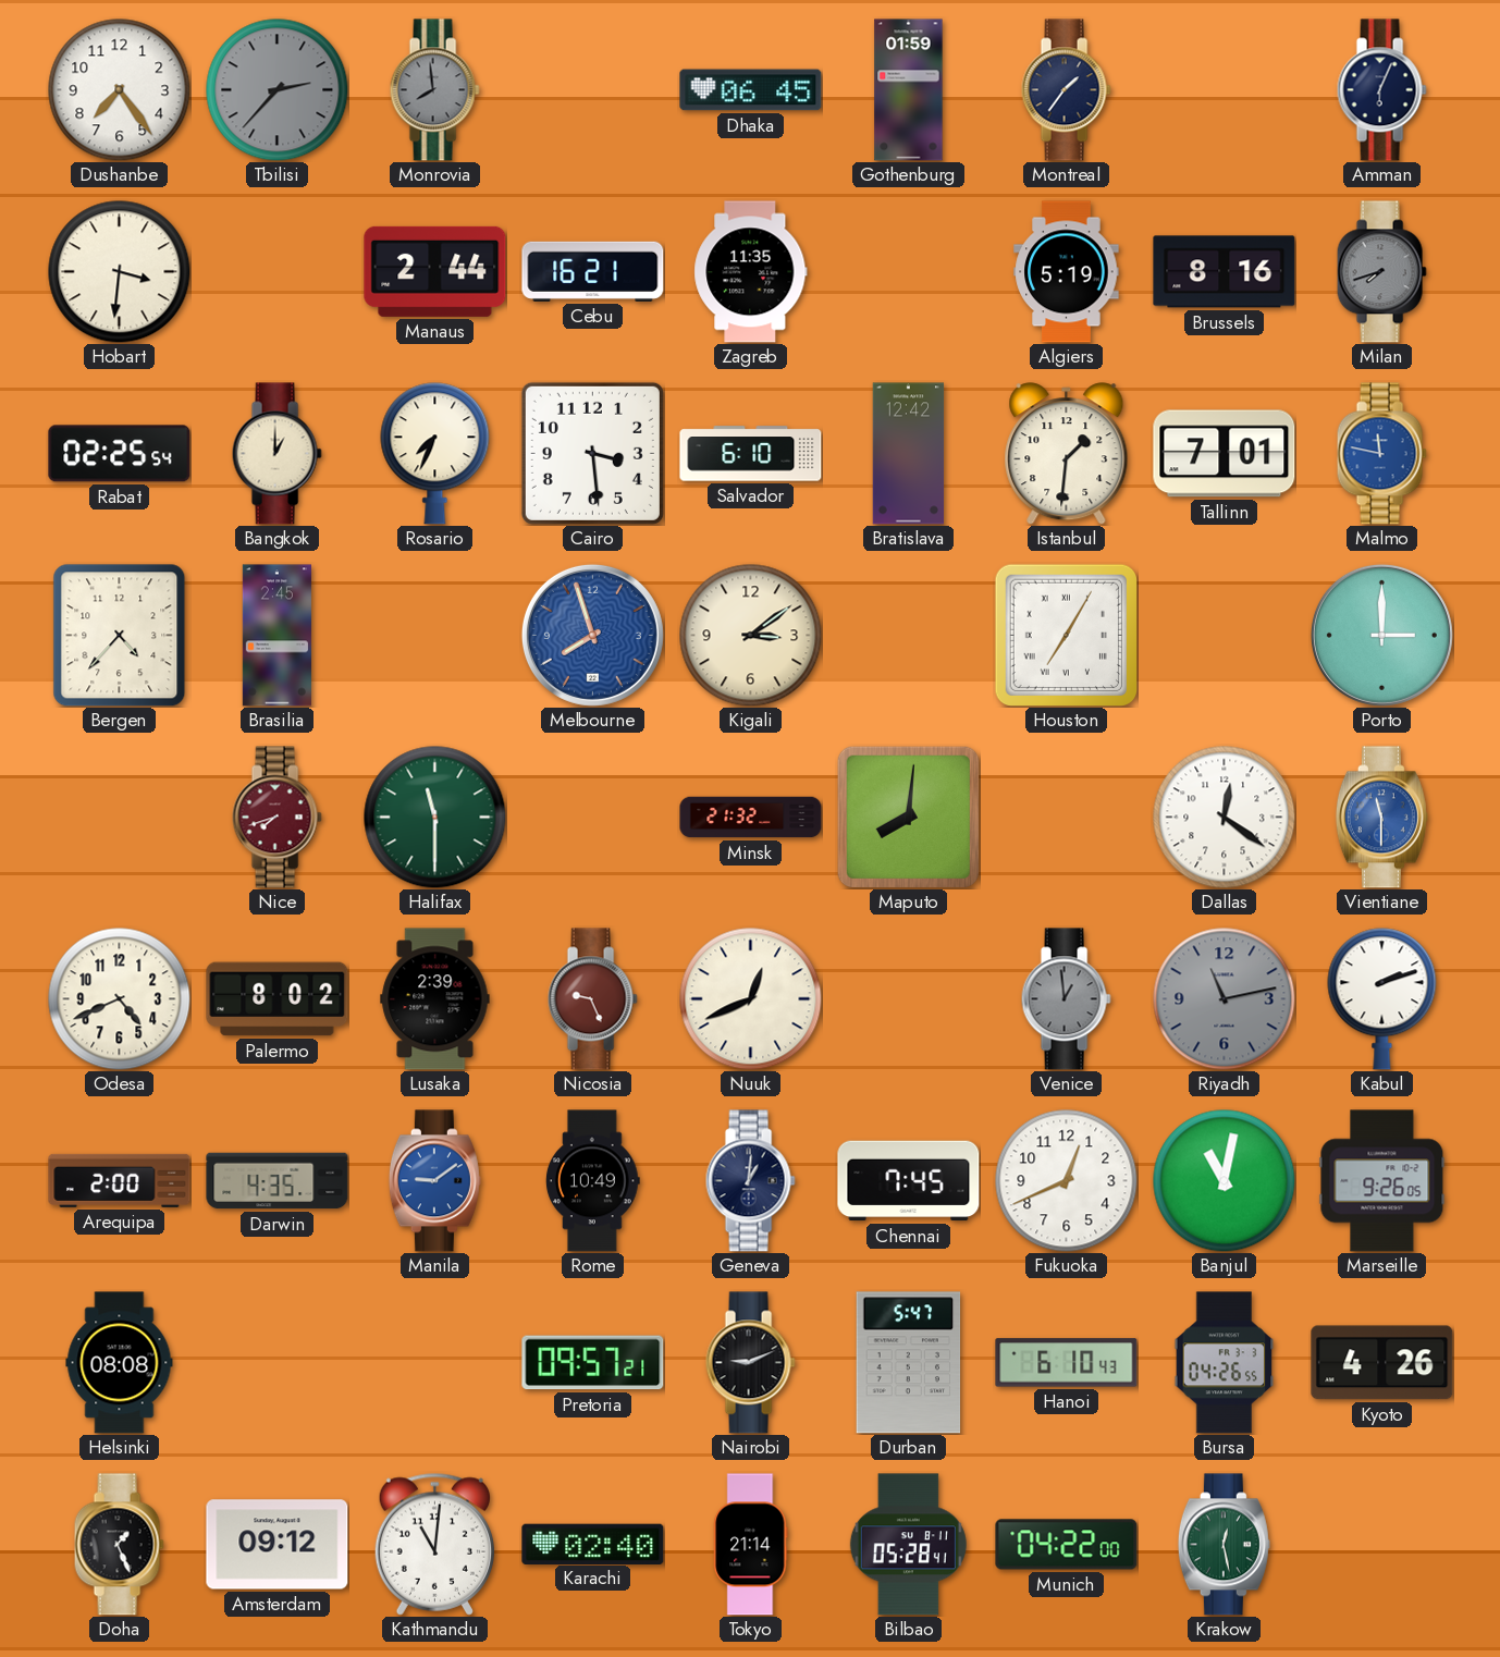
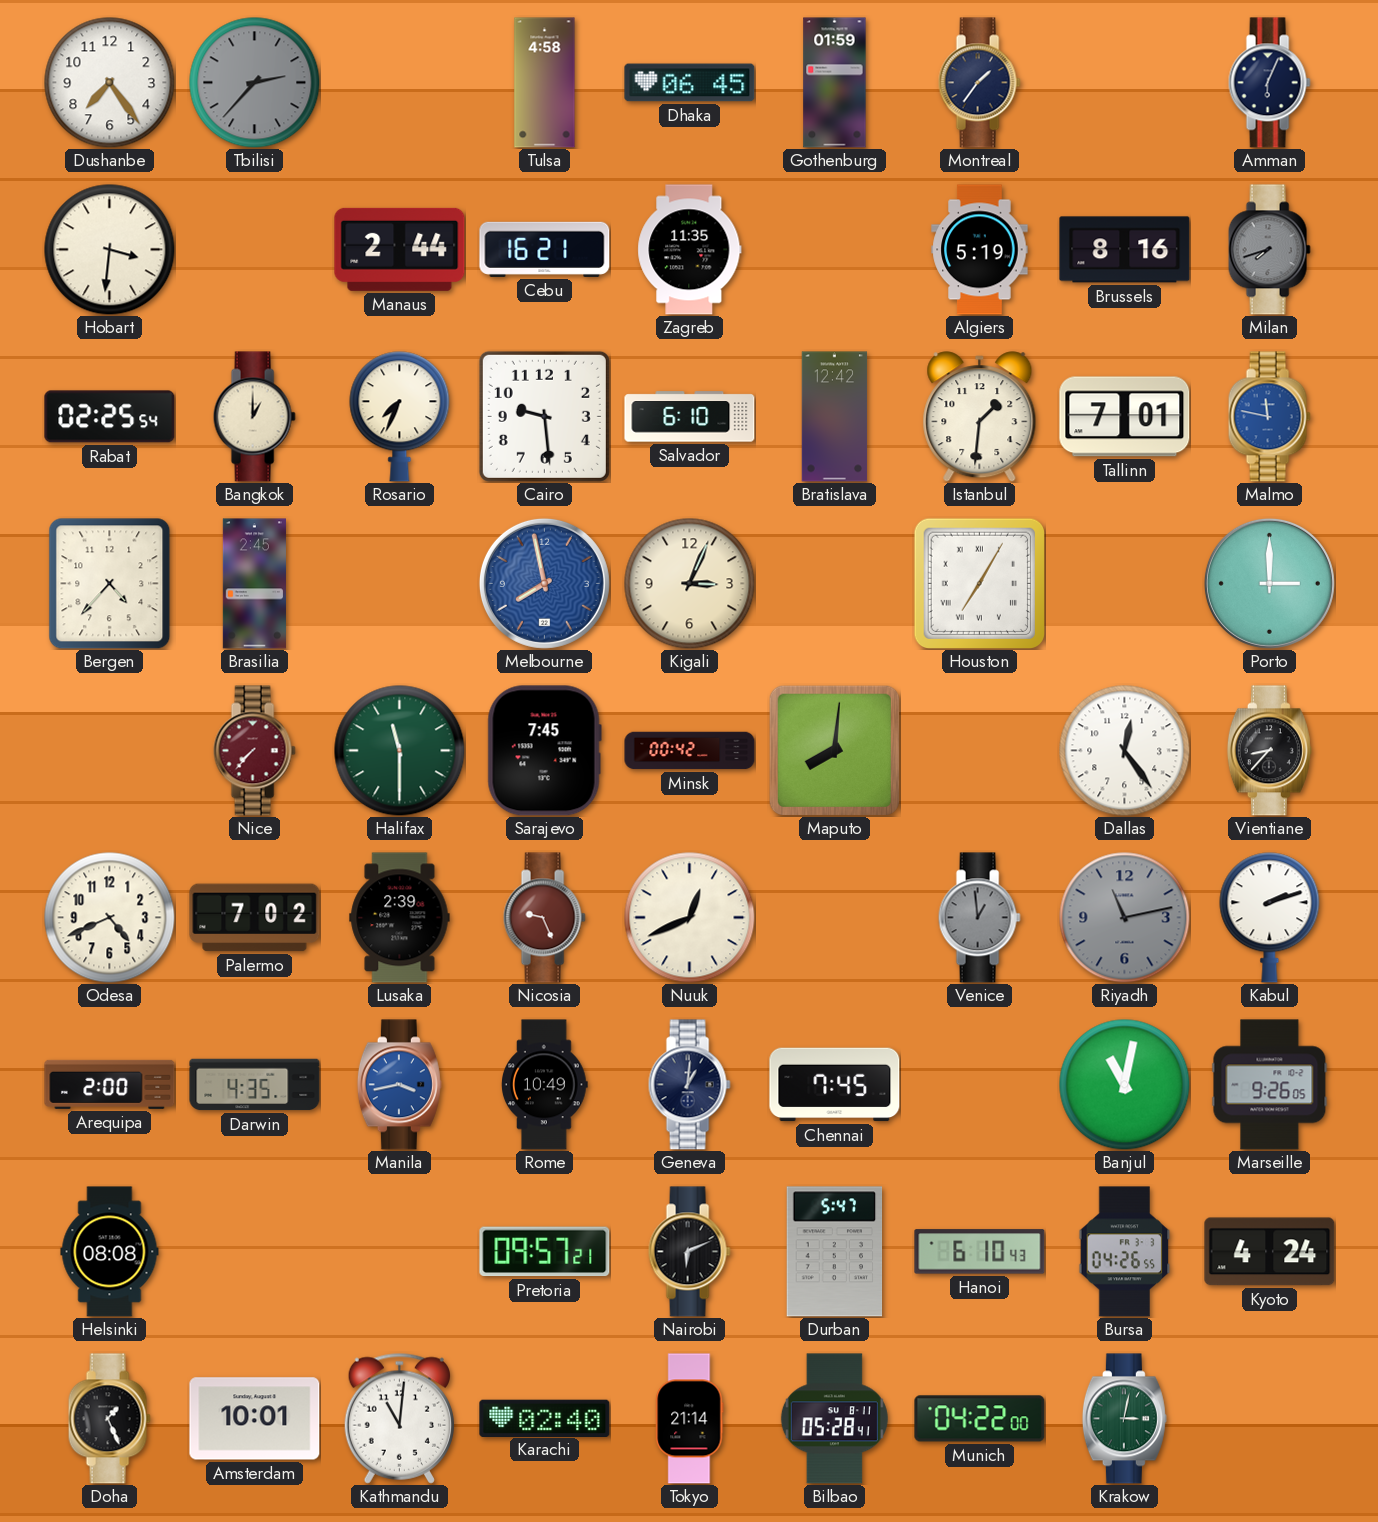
Monrovia: 7:59 -> none (434, 90)
Tulsa: none -> 4:58 (545, 83)
Cairo: 3:29 -> 9:29 (544, 416)
Melbourne: 7:57 -> 7:58 (544, 583)
Kigali: 3:09 -> 3:04 (690, 584)
Nice: 7:42 -> 7:37 (254, 751)
Sarajevo: none -> 7:45 (544, 751)
Minsk: 21:32 -> 00:42 (690, 751)
Dallas: 12:21 -> 12:24 (1125, 751)
Vientiane: 11:30 -> 8:37 (1269, 751)
Vientiane dial: blue -> black (1269, 751)
Palermo: 8:02 -> 7:02 (255, 918)
Manila: 9:09 -> 3:43 (399, 1085)
Fukuoka: 12:41 -> none (1067, 1181)
Nairobi: 9:11 -> 6:11 (689, 1252)
Kyoto: 4:26 -> 4:24 (1270, 1252)
Amsterdam: 09:12 -> 10:01 (255, 1419)
Krakow: 12:28 -> 3:02 (1124, 1419)
